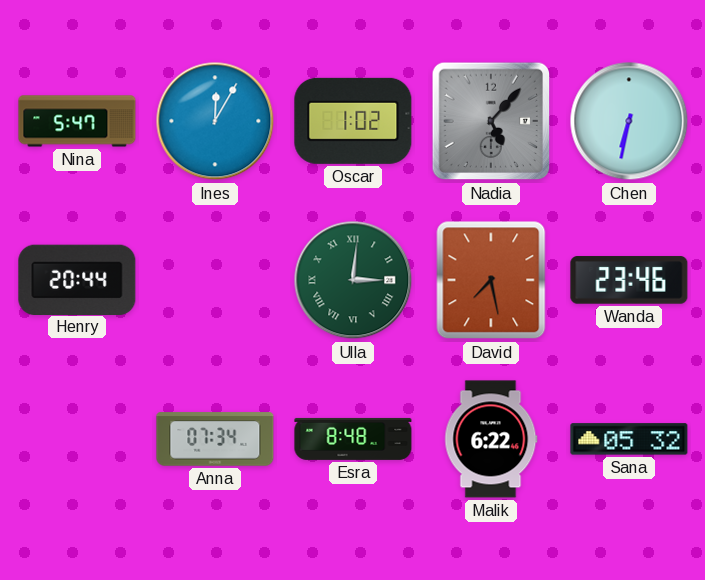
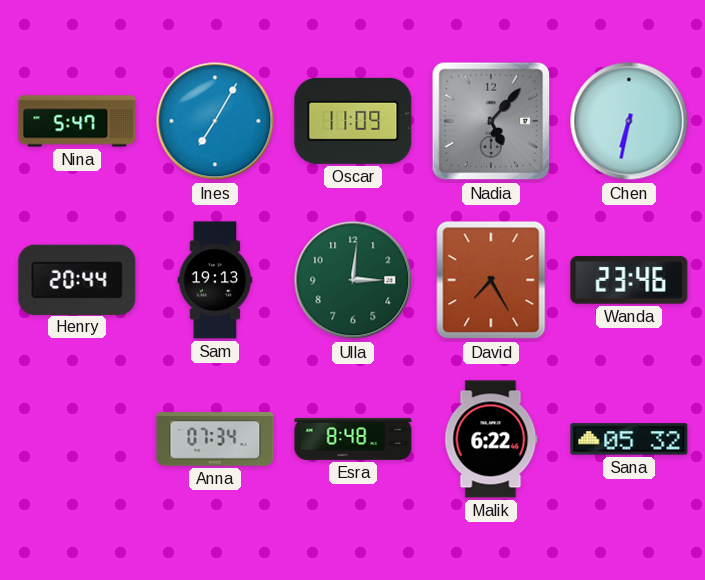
Ines: 12:05 -> 7:05 (215, 121)
Oscar: 1:02 -> 11:09 (353, 121)
Sam: none -> 19:13 (215, 280)
Ulla numerals: Roman -> Arabic (353, 280)
David: 7:28 -> 7:25 (491, 280)
